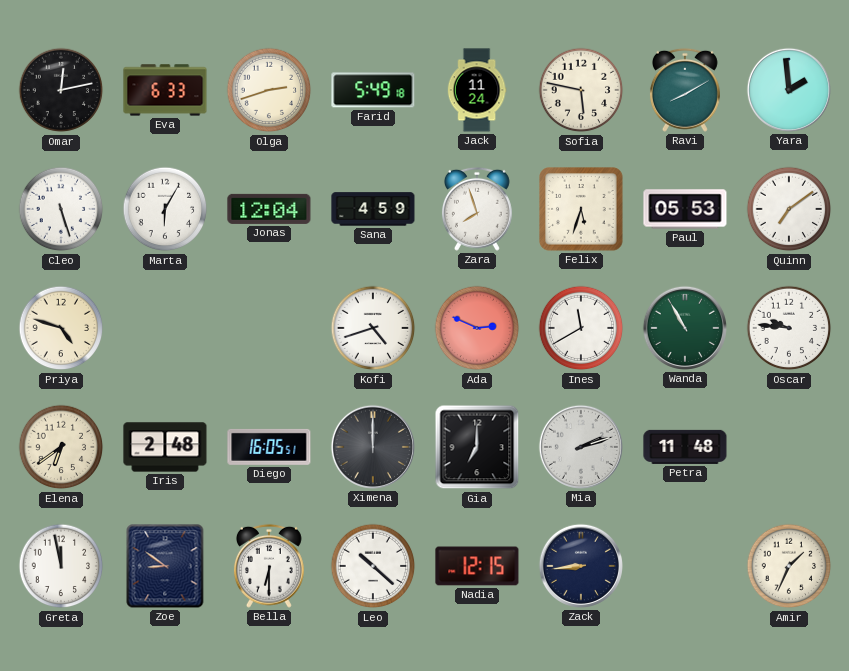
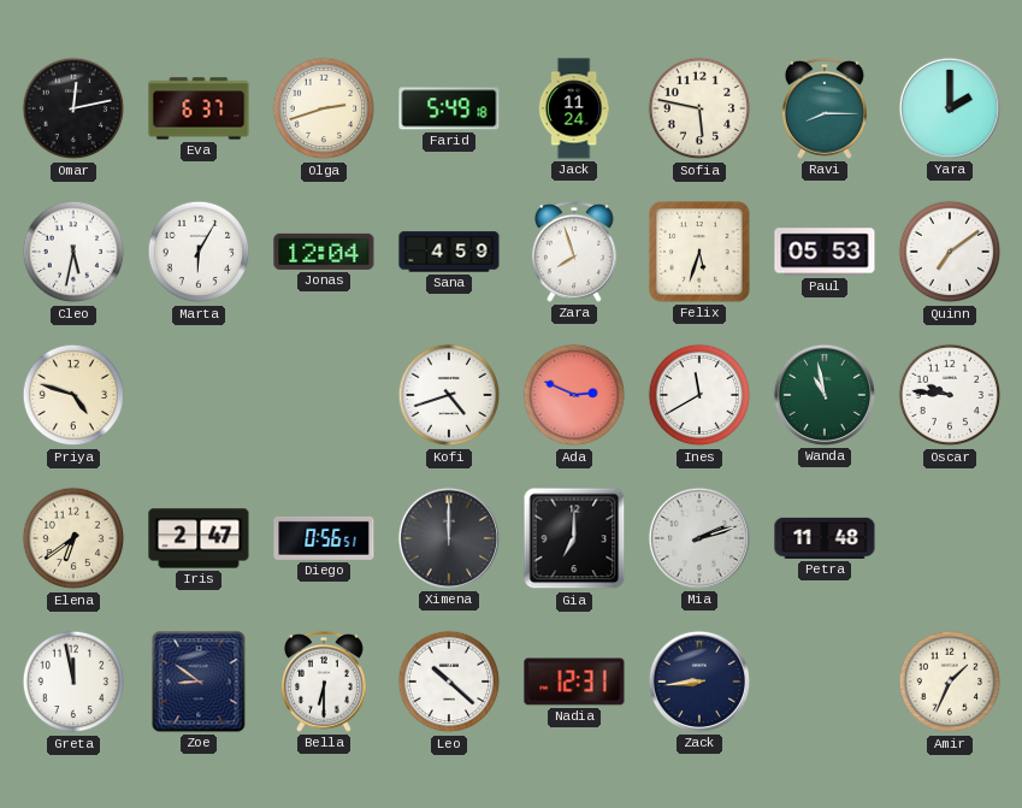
Eva: 6:33 -> 6:37 (199, 108)
Ravi: 8:10 -> 8:15 (825, 108)
Yara: 1:59 -> 2:00 (950, 108)
Cleo: 5:27 -> 5:32 (73, 252)
Wanda: 10:55 -> 10:58 (825, 395)
Iris: 2:48 -> 2:47 (199, 538)
Diego: 16:05 -> 0:56 (324, 538)
Nadia: 12:15 -> 12:31 (574, 682)
